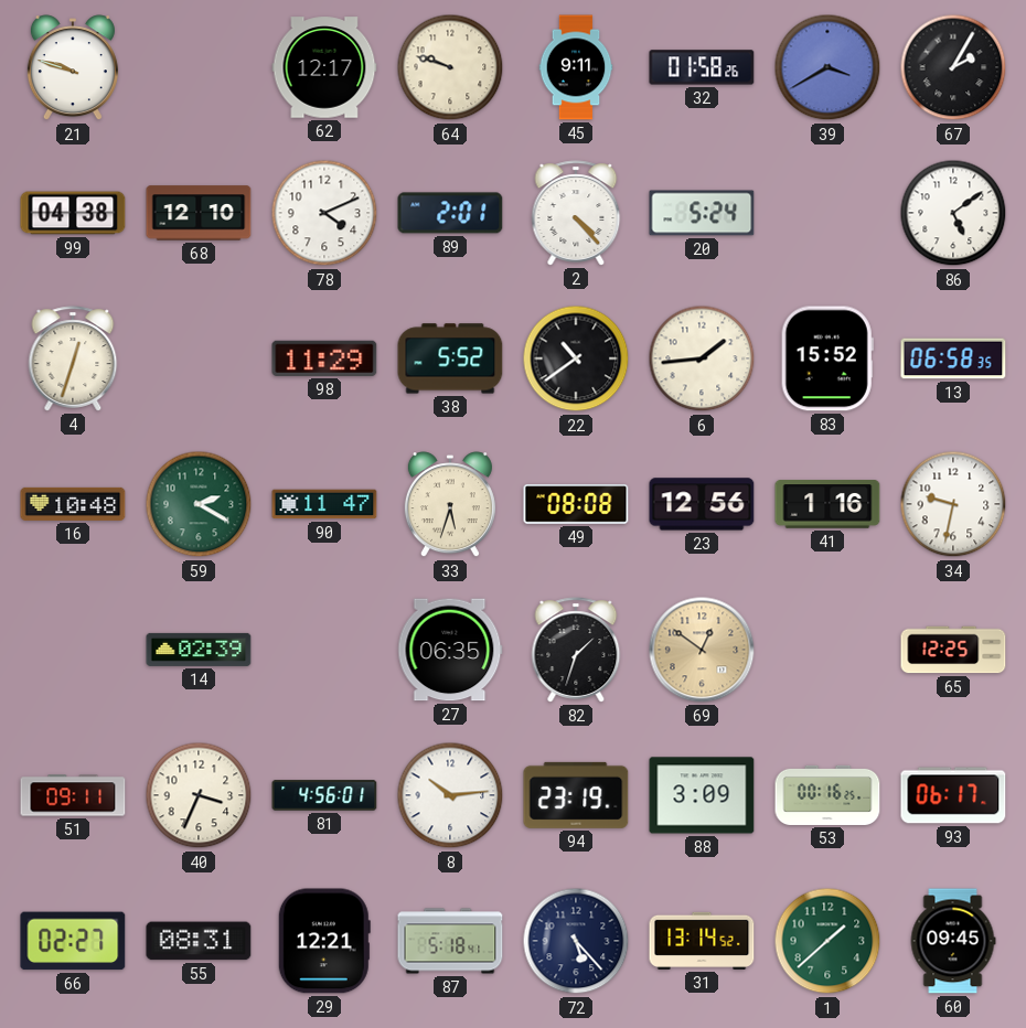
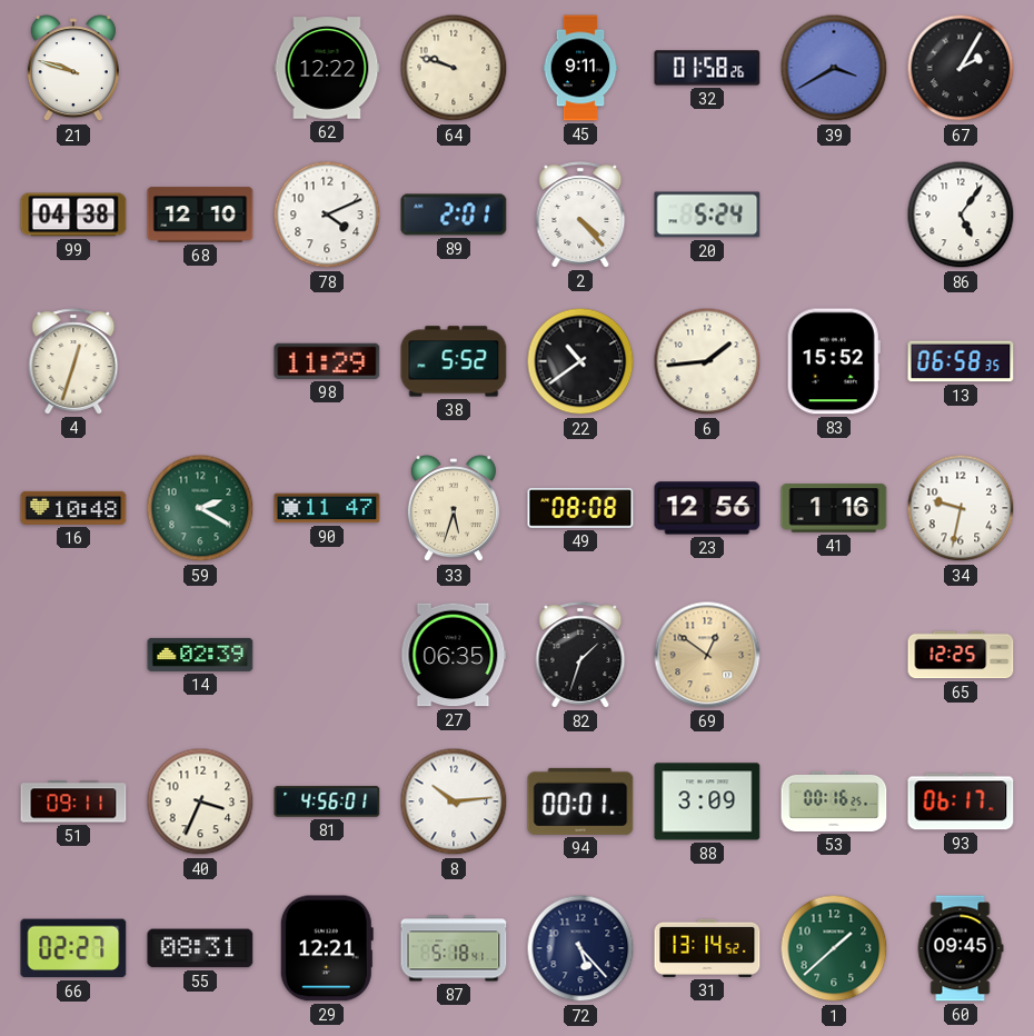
62: 12:17 -> 12:22 (327, 68)
86: 5:09 -> 5:06 (961, 215)
94: 23:19 -> 00:01 (580, 801)
